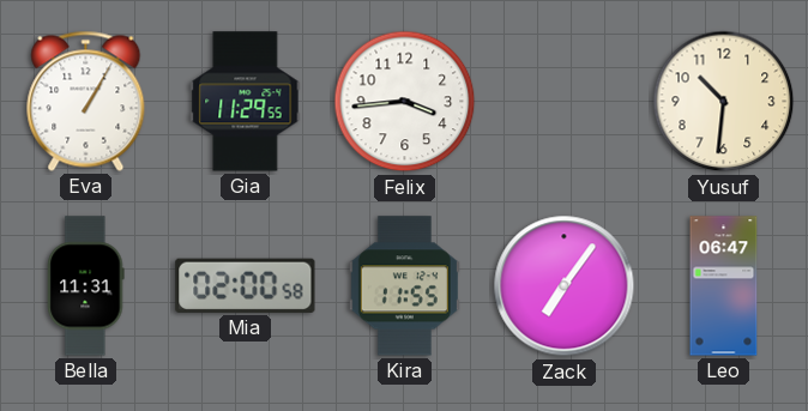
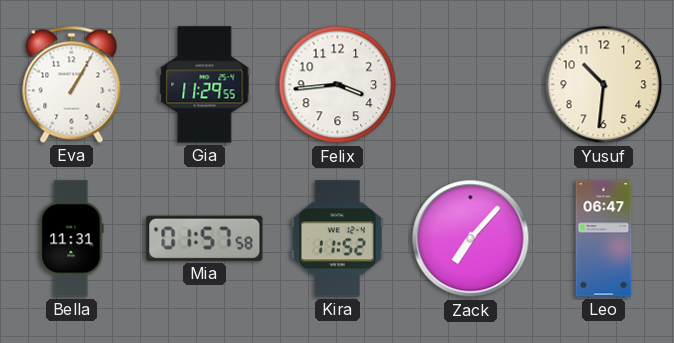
Mia: 02:00 -> 01:57 (205, 238)
Kira: 11:55 -> 11:52 (337, 239)
Zack: 7:06 -> 7:07 (471, 239)
